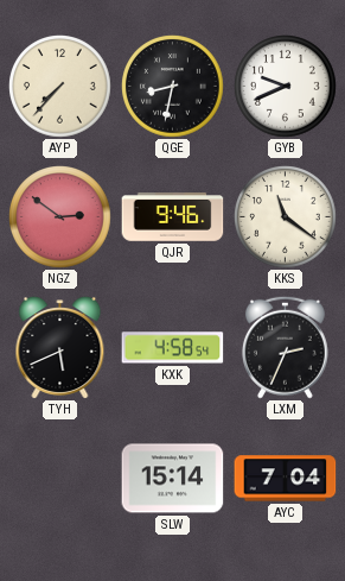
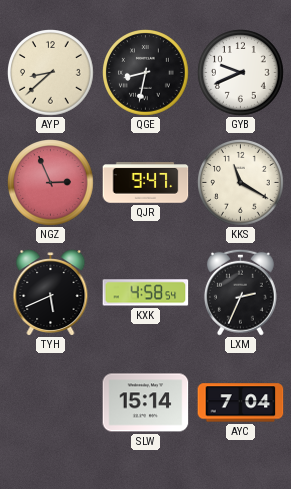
AYP: 7:37 -> 8:38 (51, 73)
NGZ: 2:51 -> 2:56 (51, 183)
QJR: 9:46 -> 9:47 (146, 183)
KKS: 11:21 -> 11:20 (241, 183)
